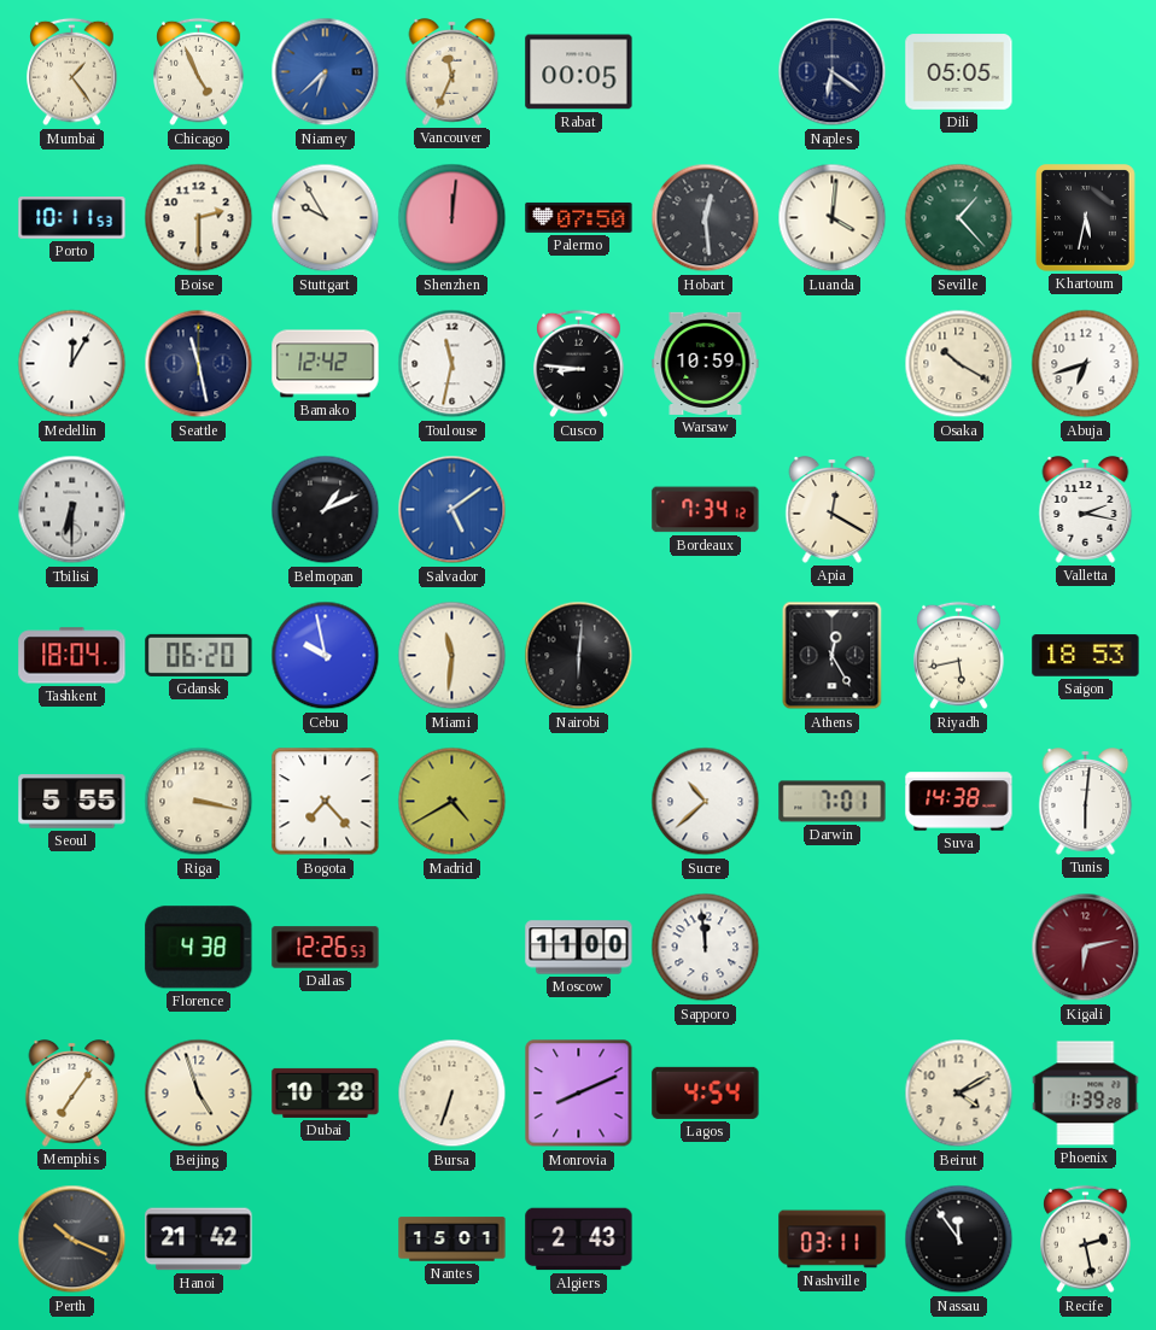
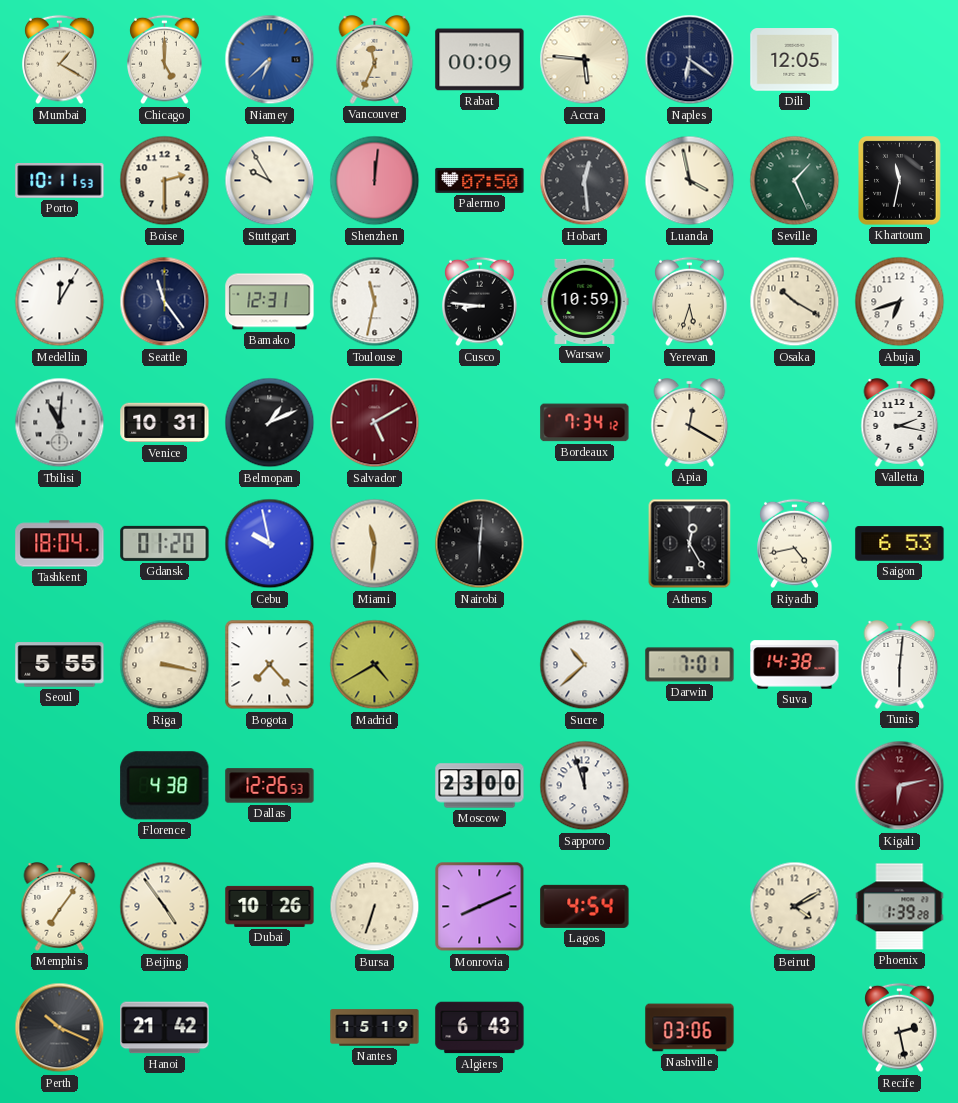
Mumbai: 1:24 -> 1:20 (60, 60)
Chicago: 4:56 -> 5:00 (165, 60)
Rabat: 00:05 -> 00:09 (480, 60)
Accra: none -> 5:46 (585, 60)
Dili: 05:05 -> 12:05 (795, 60)
Luanda: 4:01 -> 3:58 (690, 181)
Seville: 1:23 -> 1:26 (795, 181)
Khartoum: 5:32 -> 11:32 (900, 181)
Seattle: 11:28 -> 11:24 (165, 302)
Bamako: 12:42 -> 12:31 (270, 302)
Yerevan: none -> 5:33 (690, 302)
Tbilisi: 6:30 -> 11:01 (60, 423)
Venice: none -> 10:31 (165, 423)
Salvador: 5:09 -> 5:10 (375, 423)
Salvador dial: blue -> burgundy (375, 423)
Gdansk: 06:20 -> 01:20 (165, 543)
Riyadh: 5:43 -> 4:43 (795, 544)
Saigon: 18:53 -> 6:53 (900, 544)
Moscow: 11:00 -> 23:00 (480, 786)
Sapporo: 11:59 -> 11:57 (585, 786)
Beijing: 4:57 -> 4:54 (165, 907)
Dubai: 10:28 -> 10:26 (270, 906)
Nantes: 15:01 -> 15:19 (375, 1028)
Algiers: 2:43 -> 6:43 (480, 1028)
Nashville: 03:11 -> 03:06 (690, 1028)
Nassau: 11:54 -> none (959, 1240)
